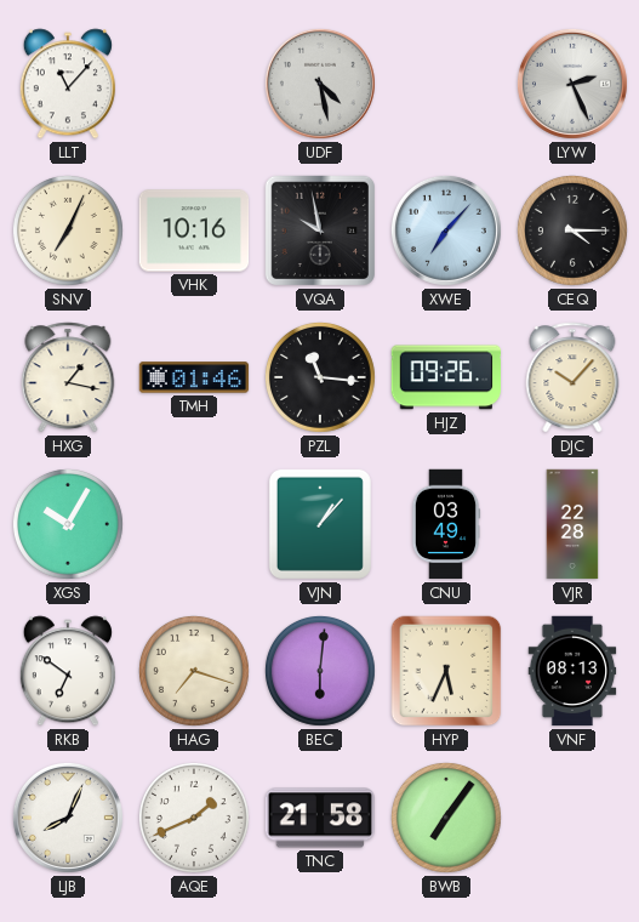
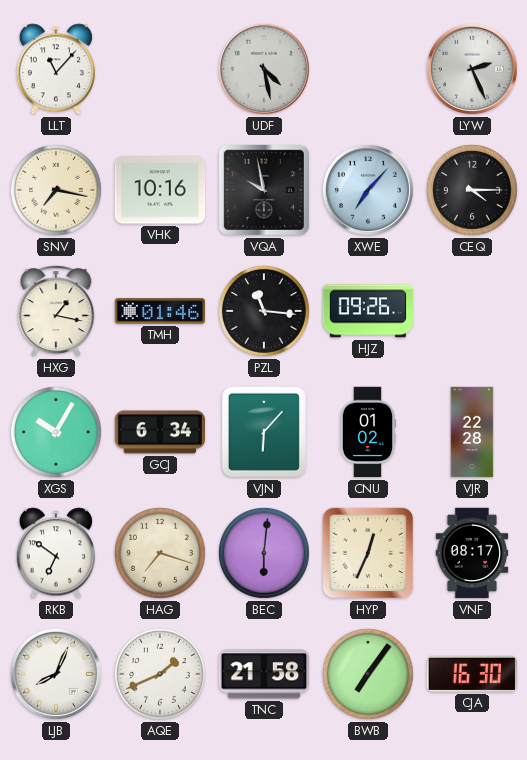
SNV: 7:04 -> 7:17 (56, 190)
DJC: 10:07 -> none (572, 377)
GCJ: none -> 6:34 (160, 432)
VJN: 1:07 -> 6:07 (264, 432)
CNU: 03:49 -> 01:02 (368, 432)
HYP: 5:34 -> 12:34 (368, 553)
VNF: 08:13 -> 08:17 (472, 553)
CJA: none -> 16:30 (471, 674)
